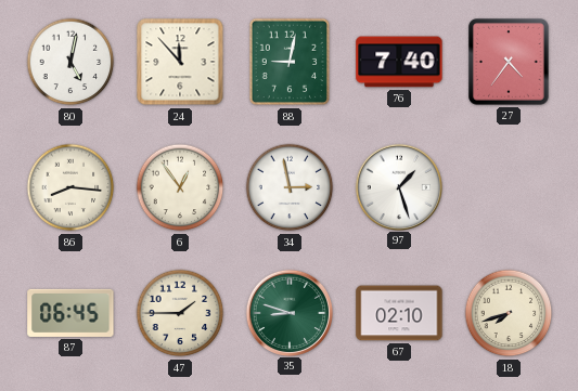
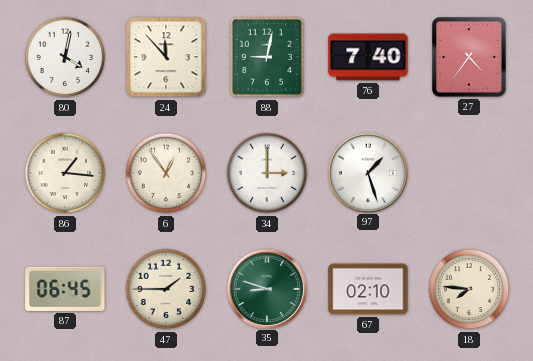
80: 5:02 -> 4:02 (65, 57)
86: 8:16 -> 1:16 (65, 173)
34: 2:58 -> 3:00 (267, 173)
18: 7:42 -> 7:46 (469, 289)
